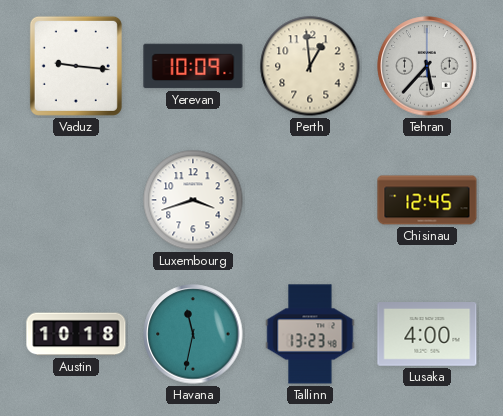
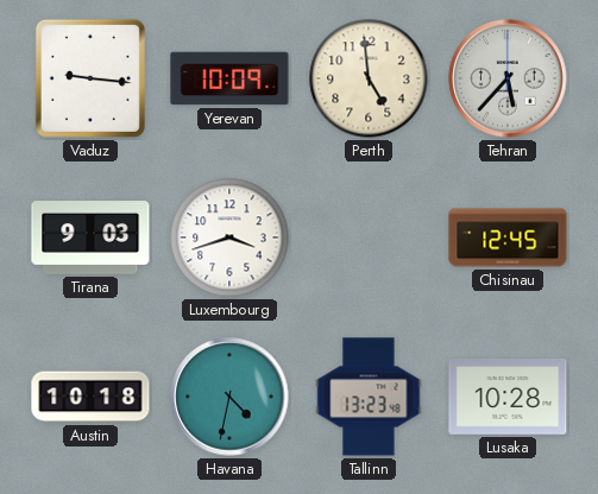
Perth: 12:59 -> 4:59 (369, 78)
Tirana: none -> 9:03 (90, 239)
Havana: 11:32 -> 4:32 (229, 397)
Lusaka: 4:00 -> 10:28 (508, 398)
